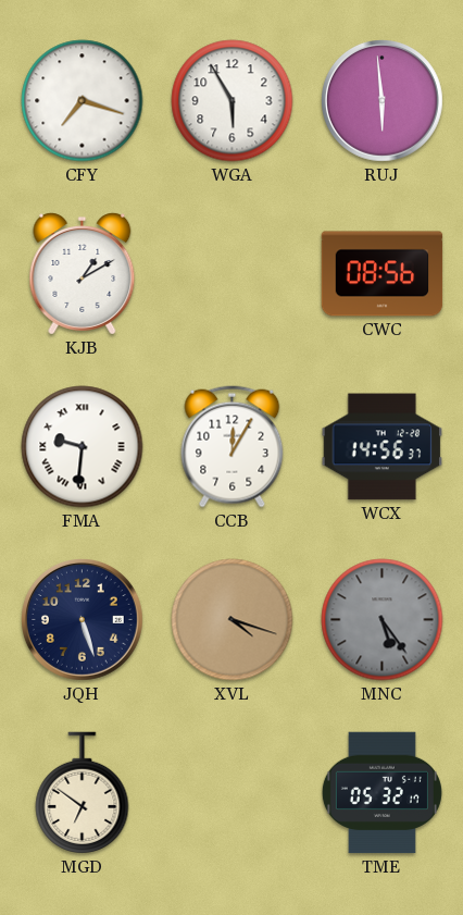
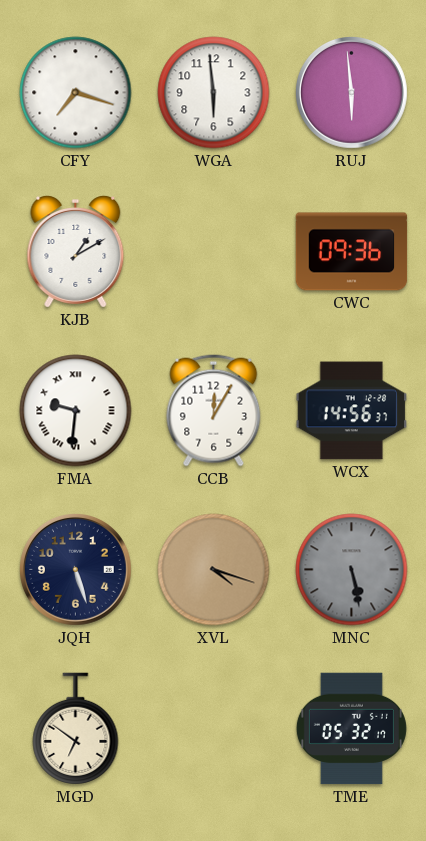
WGA: 5:55 -> 5:59 (214, 93)
CWC: 08:56 -> 09:36 (352, 252)
MNC: 5:24 -> 5:28 (352, 570)
